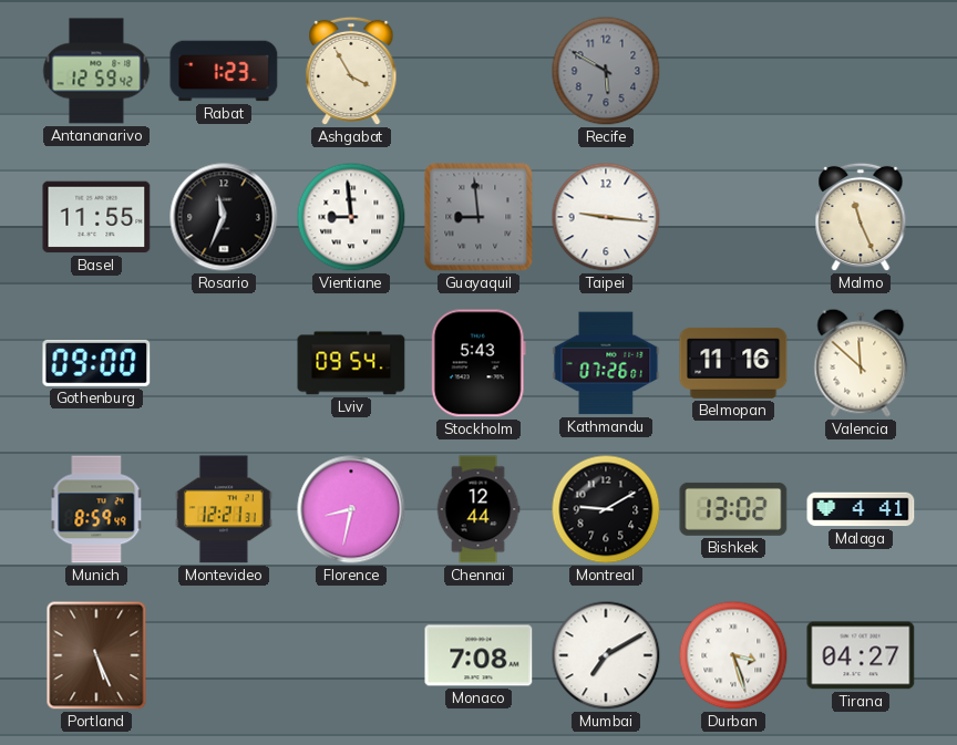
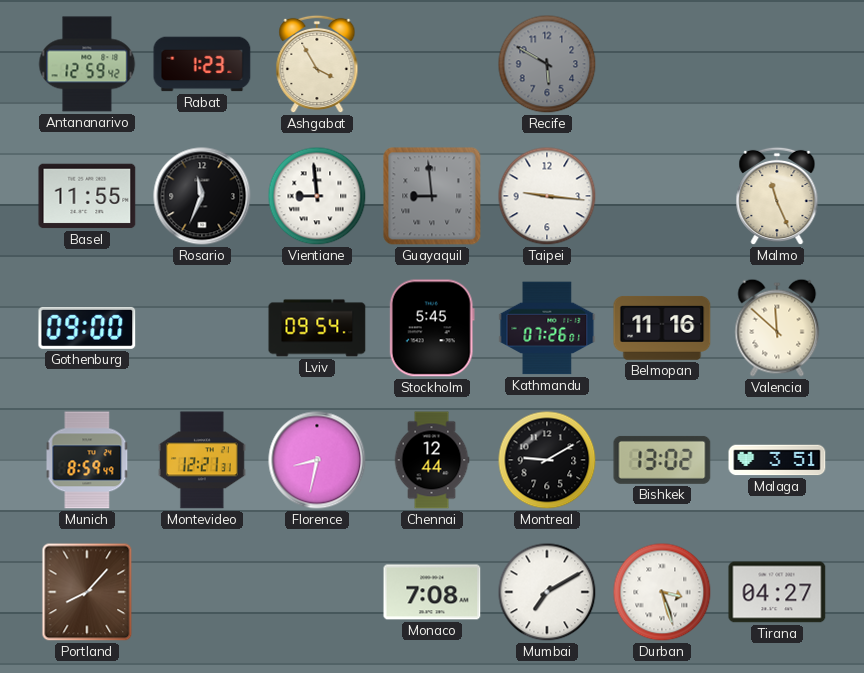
Stockholm: 5:43 -> 5:45 (432, 328)
Malaga: 4:41 -> 3:51 (777, 460)
Portland: 5:26 -> 8:07 (87, 592)
